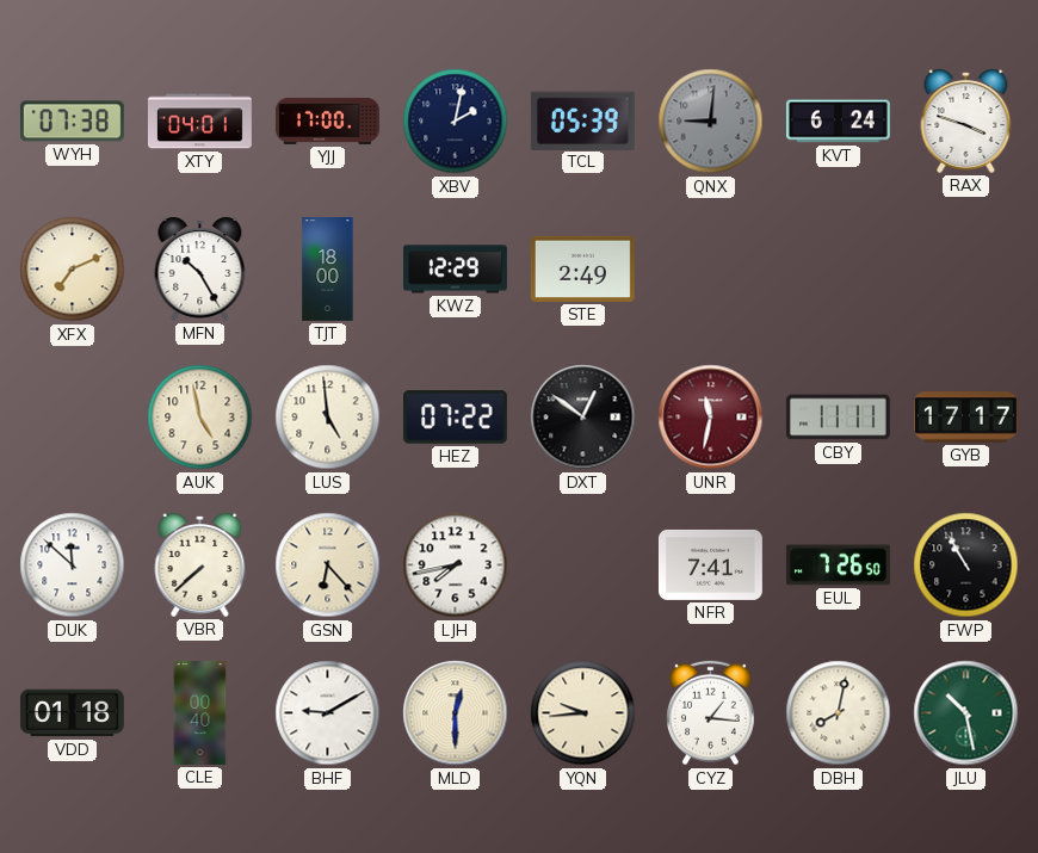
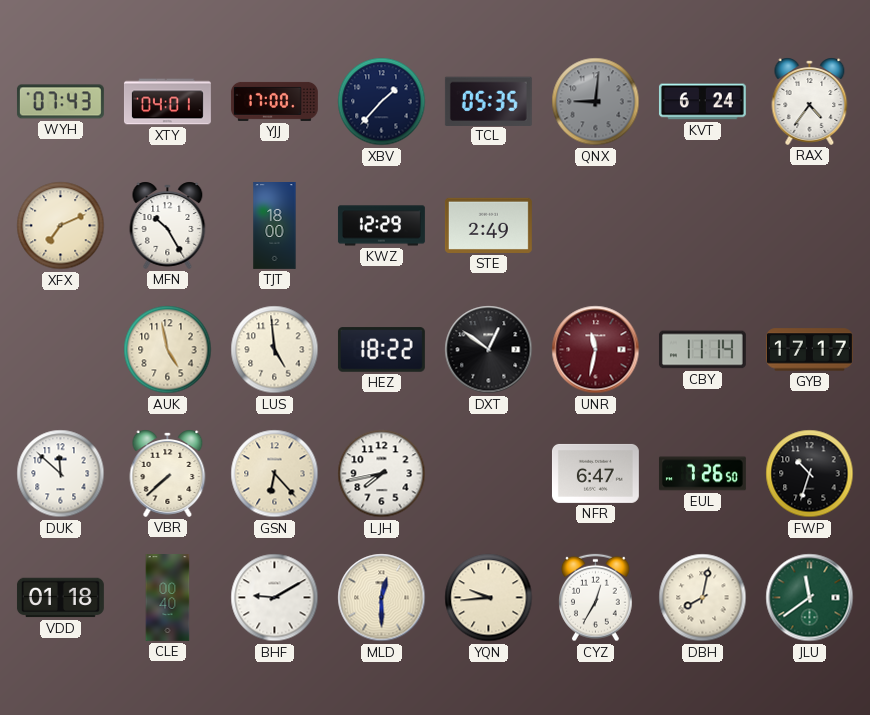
WYH: 07:38 -> 07:43 (60, 102)
XBV: 2:02 -> 1:37 (382, 102)
TCL: 05:39 -> 05:35 (488, 101)
RAX: 3:48 -> 4:36 (810, 101)
HEZ: 07:22 -> 18:22 (381, 350)
CBY: 11:11 -> 11:14 (702, 350)
NFR: 7:41 -> 6:47 (595, 473)
FWP: 10:55 -> 10:33 (810, 474)
CYZ: 1:16 -> 12:35 (596, 598)
JLU: 10:28 -> 11:39 (810, 598)
